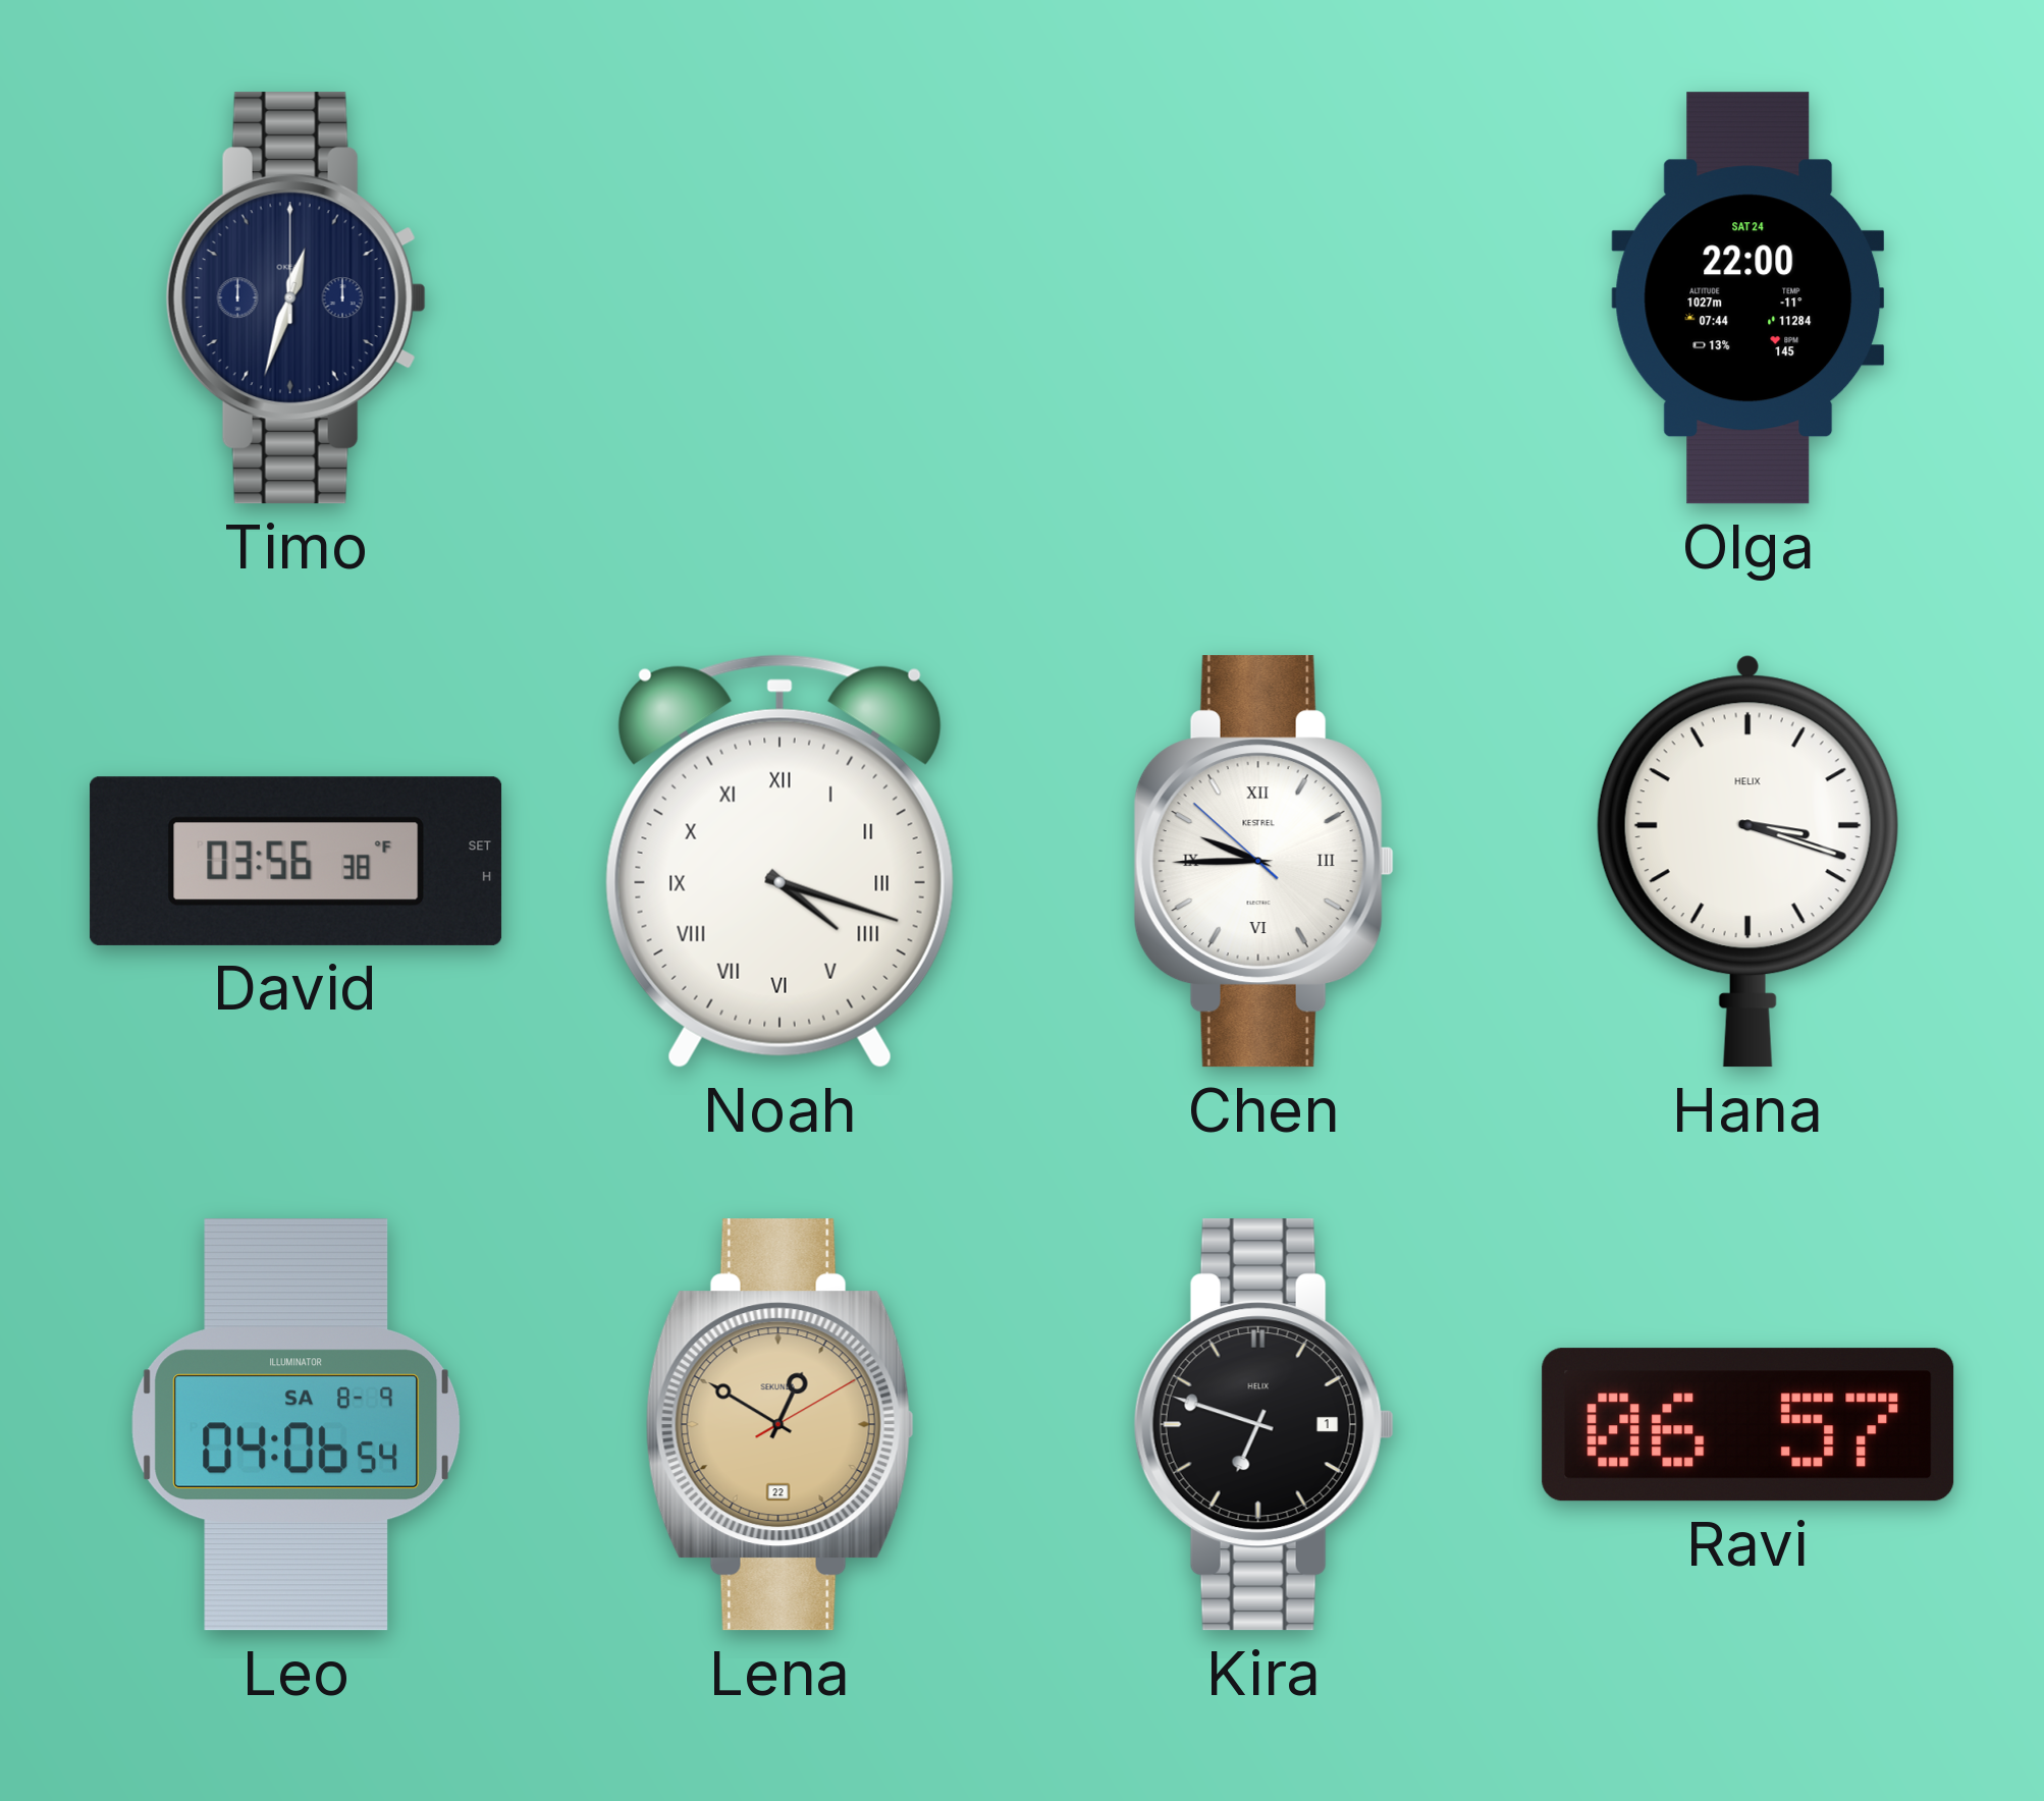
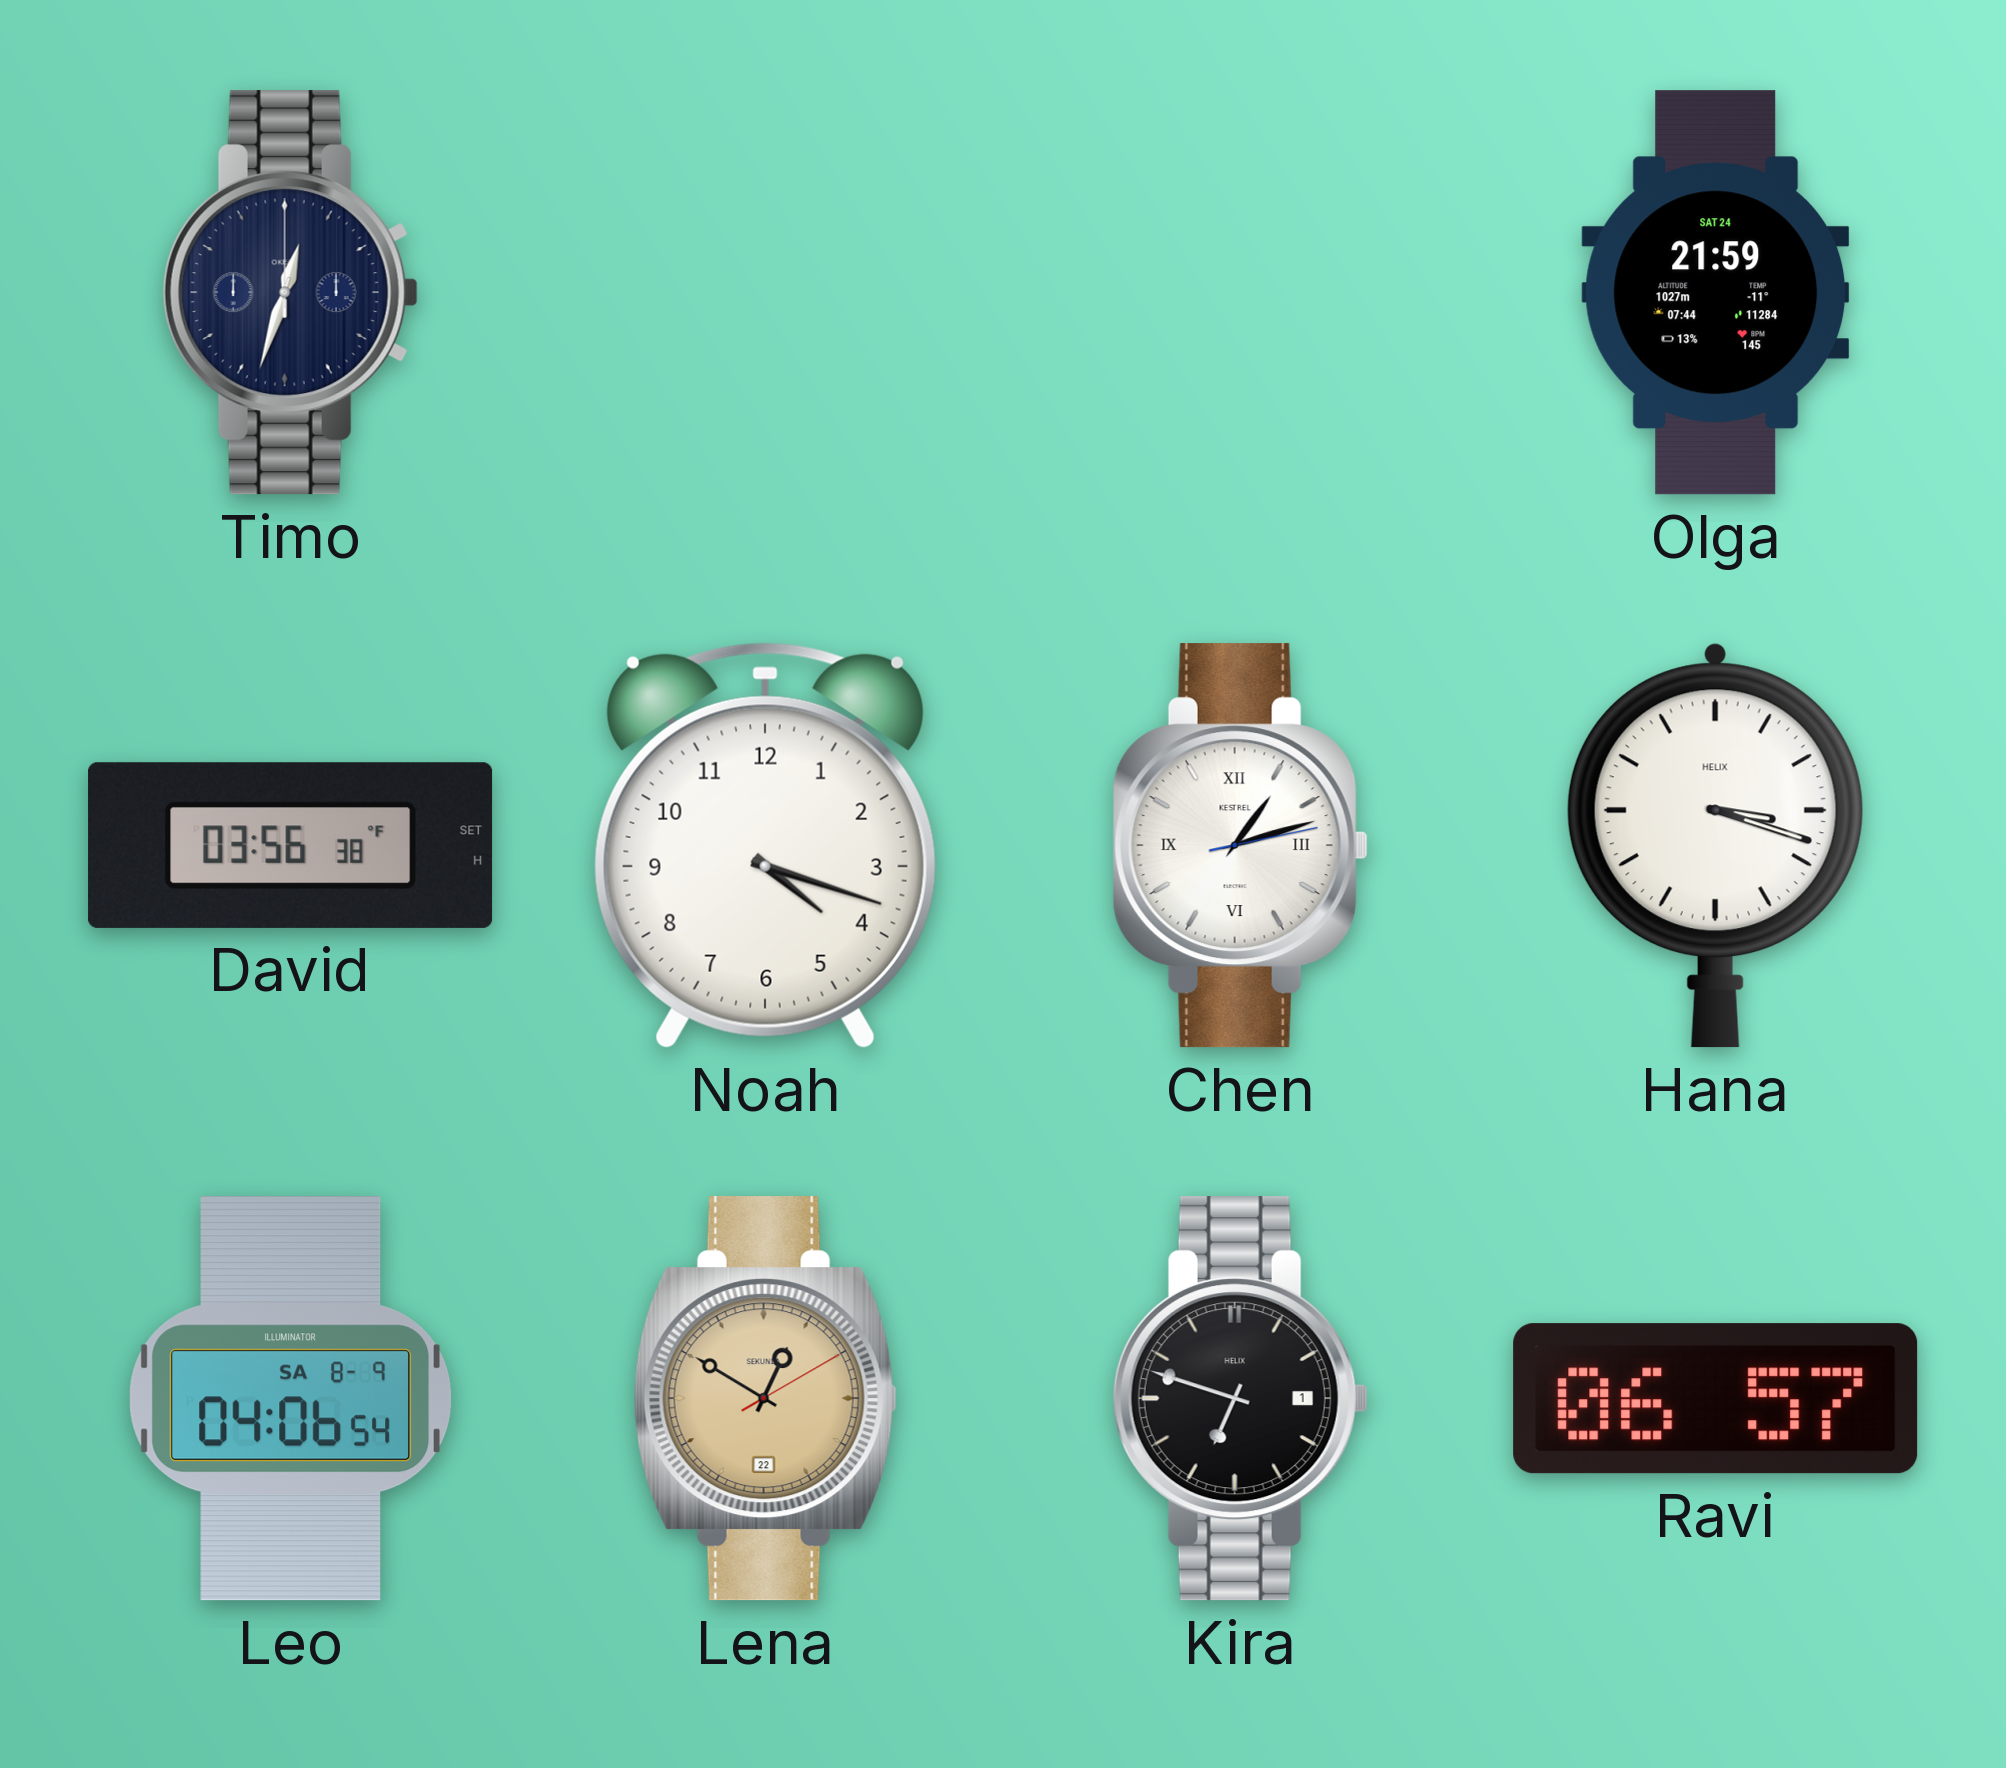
Olga: 22:00 -> 21:59 (1716, 293)
Noah numerals: Roman -> Arabic (765, 845)
Chen: 9:44 -> 1:12 (1240, 846)
